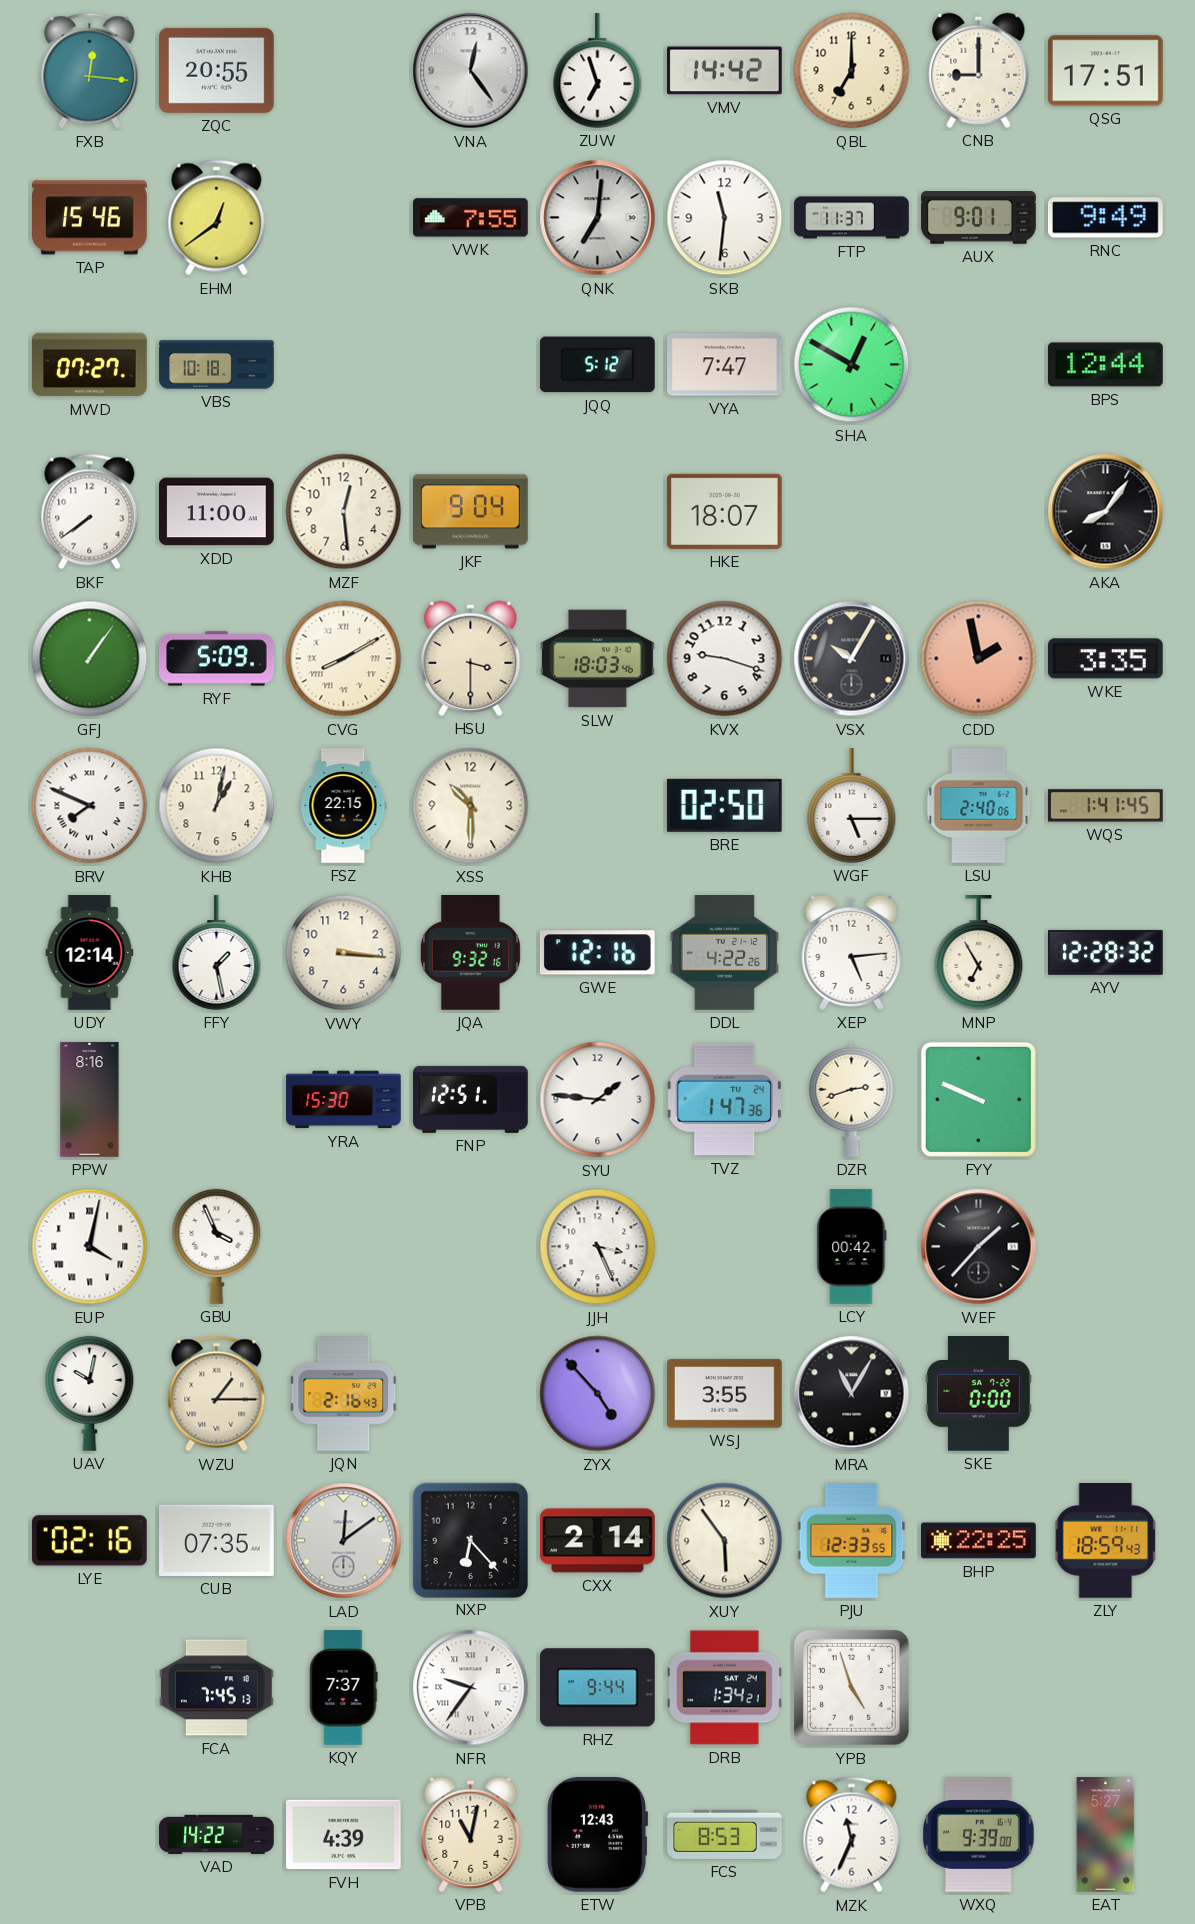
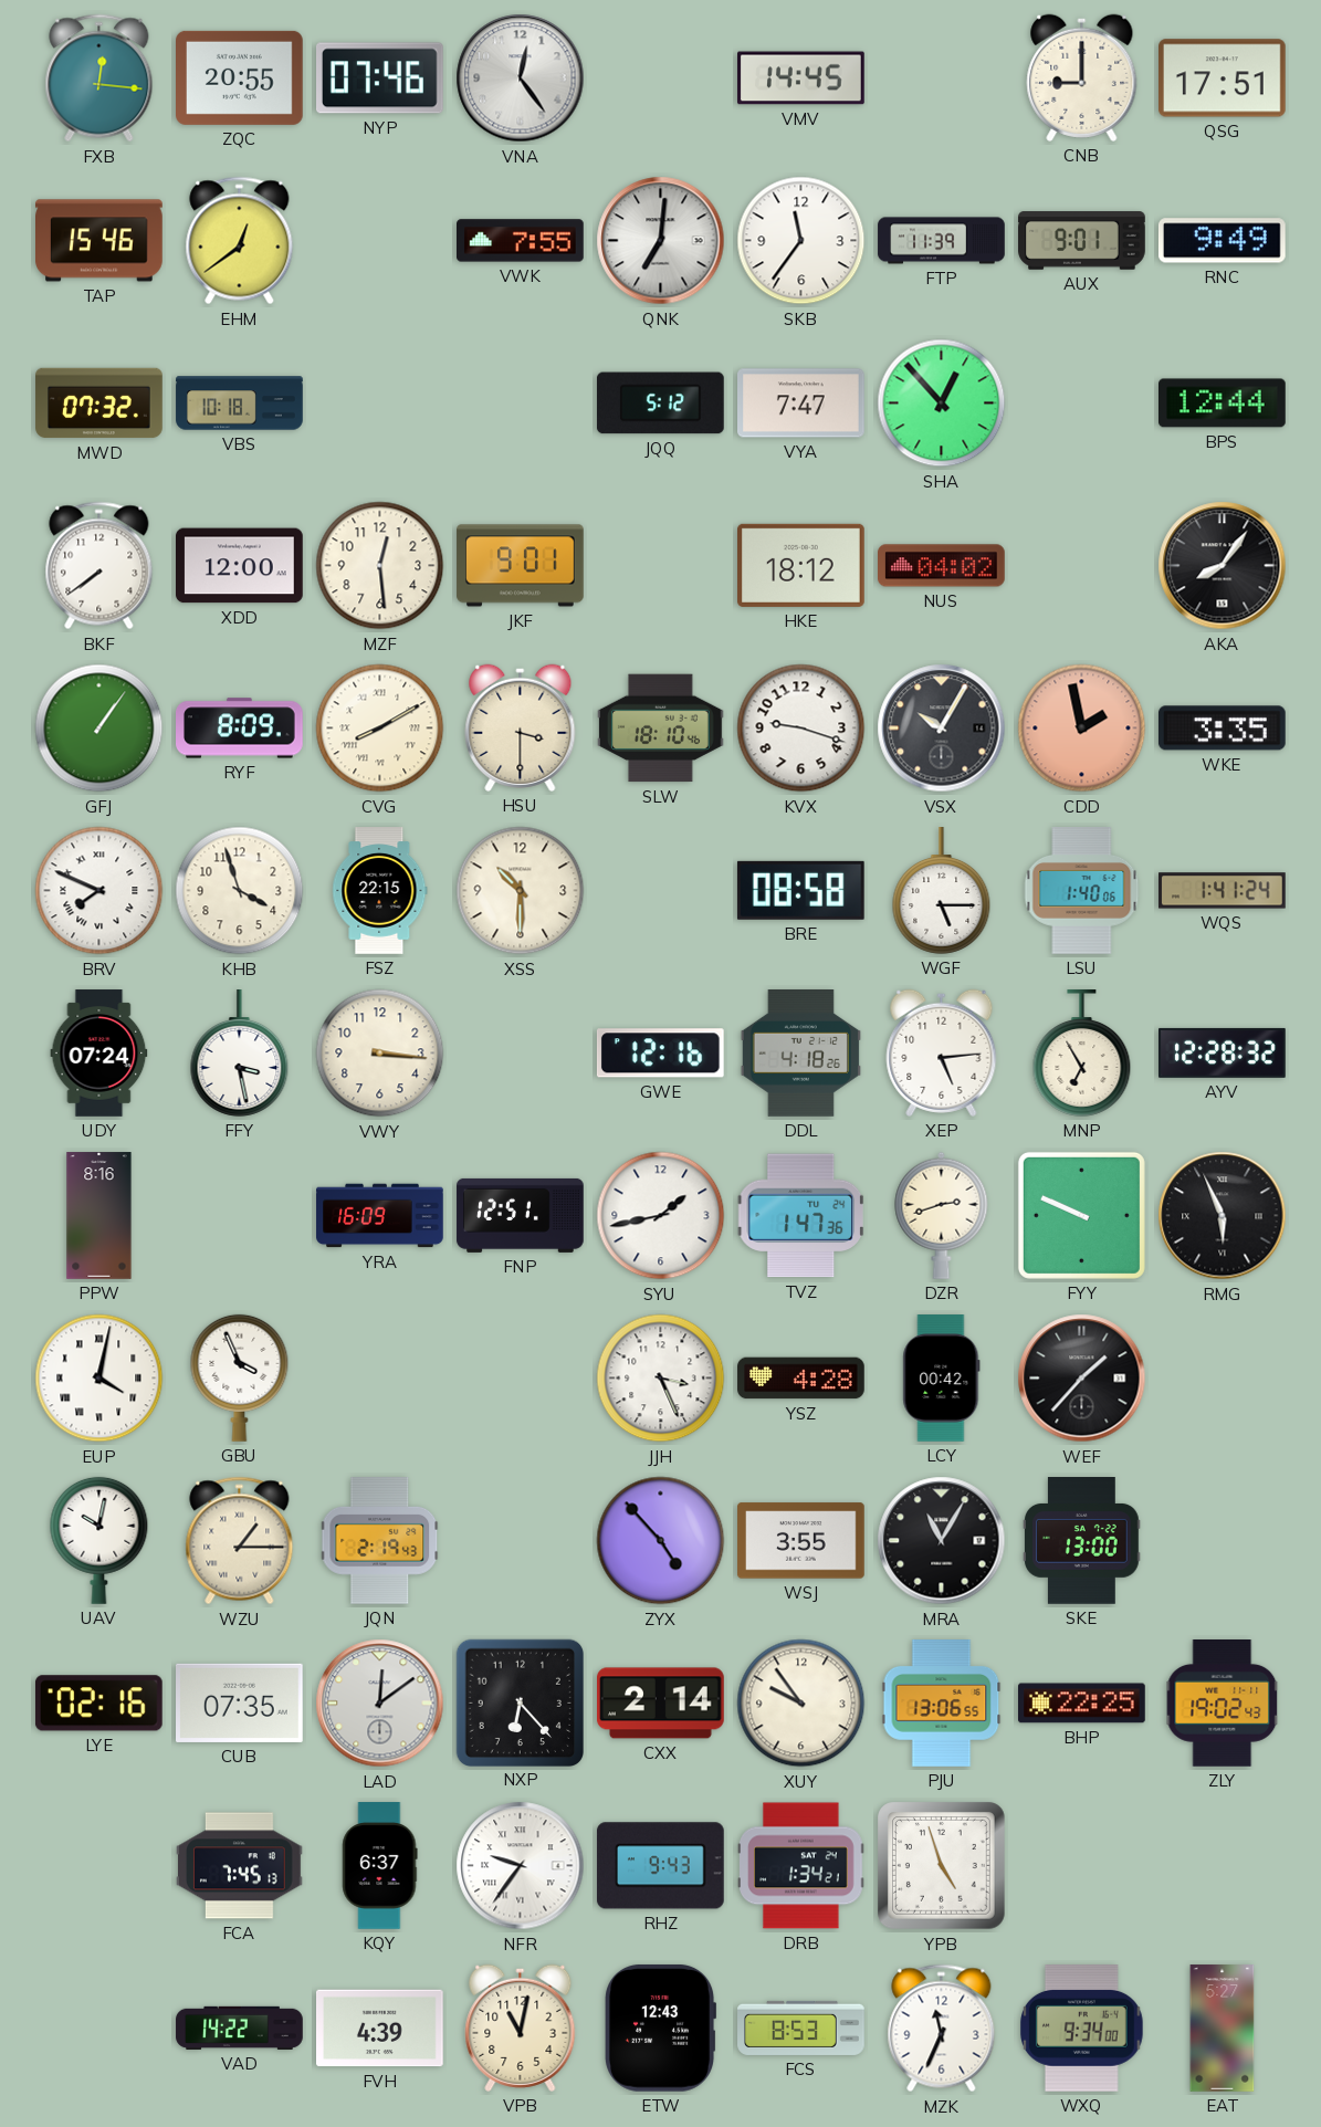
NYP: none -> 07:46 (380, 78)
ZUW: 6:57 -> none (598, 71)
VMV: 14:42 -> 14:45 (801, 78)
QBL: 7:00 -> none (852, 71)
SKB: 11:31 -> 11:36 (801, 241)
FTP: 11:37 -> 11:39 (942, 241)
MWD: 07:27 -> 07:32 (99, 404)
SHA: 12:50 -> 12:53 (942, 404)
XDD: 11:00 -> 12:00 (240, 566)
JKF: 9:04 -> 9:01 (521, 566)
HKE: 18:07 -> 18:12 (801, 565)
NUS: none -> 04:02 (942, 566)
RYF: 5:09 -> 8:09 (240, 729)
SLW: 18:03 -> 18:10 (661, 729)
KHB: 1:02 -> 3:57 (240, 891)
BRE: 02:50 -> 08:58 (800, 890)
LSU: 2:40 -> 1:40 (1082, 891)
WQS: 1:41:45 -> 1:41:24 (1223, 891)
UDY: 12:14 -> 07:24 (99, 1054)
FFY: 1:28 -> 3:28 (240, 1054)
JQA: 9:32 -> none (470, 953)
DDL: 4:22 -> 4:18 (800, 1054)
YRA: 15:30 -> 16:09 (380, 1216)
SYU: 1:46 -> 1:43 (661, 1216)
RMG: none -> 5:56 (1223, 1216)
YSZ: none -> 4:28 (801, 1379)
JQN: 2:16 -> 2:19 (380, 1541)
SKE: 0:00 -> 13:00 (1082, 1541)
XUY: 5:54 -> 9:54 (801, 1704)
PJU: 12:33 -> 13:06 (942, 1704)
ZLY: 18:59 -> 19:02 (1223, 1704)
KQY: 7:37 -> 6:37 (380, 1866)
RHZ: 9:44 -> 9:43 (660, 1866)
WXQ: 9:39 -> 9:34 (1082, 2029)
